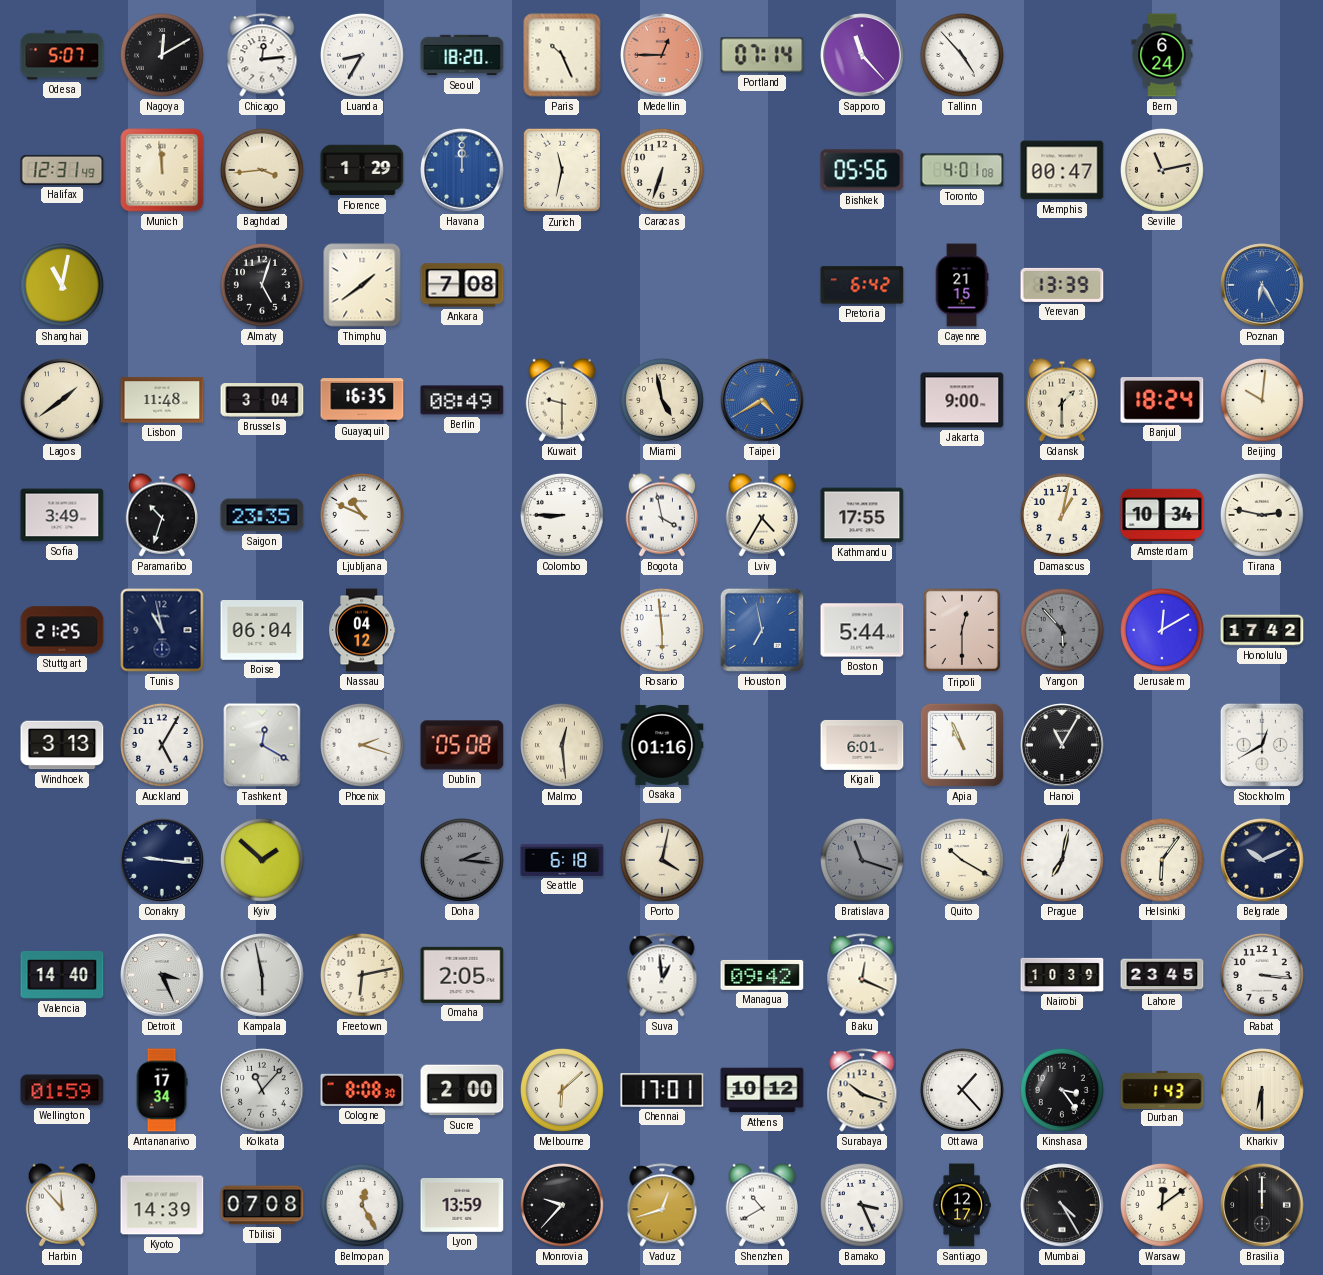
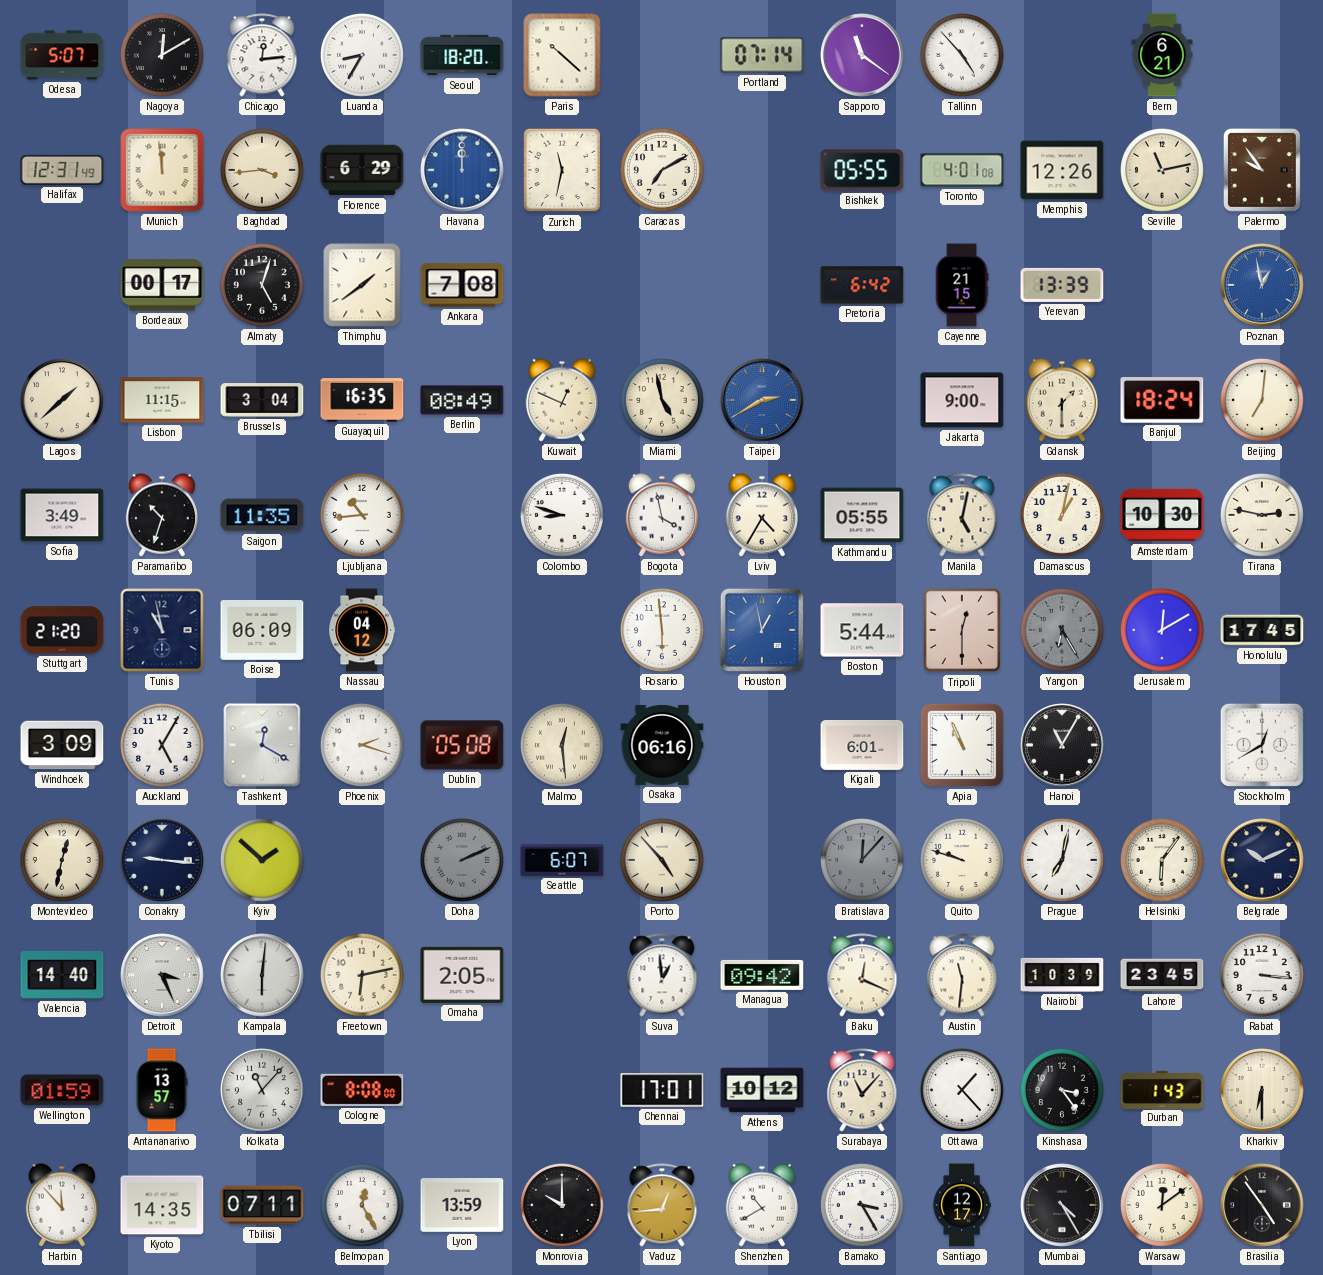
Paris: 10:26 -> 10:22 (562, 55)
Medellin: 12:45 -> none (662, 55)
Sapporo: 11:23 -> 11:21 (862, 55)
Bern: 6:24 -> 6:21 (1162, 55)
Florence: 1:29 -> 6:29 (362, 170)
Caracas: 6:33 -> 7:10 (662, 170)
Bishkek: 05:56 -> 05:55 (862, 170)
Memphis: 00:47 -> 12:26 (1062, 170)
Palermo: none -> 9:54 (1262, 170)
Shanghai: 11:02 -> none (62, 285)
Bordeaux: none -> 00:17 (162, 285)
Poznan: 6:25 -> 12:58 (1262, 285)
Lagos: 1:39 -> 1:38 (62, 400)
Lisbon: 11:48 -> 11:15 (162, 400)
Kuwait: 9:30 -> 12:49 (561, 400)
Taipei: 4:40 -> 2:40 (762, 400)
Beijing: 10:01 -> 7:01 (1262, 400)
Saigon: 23:35 -> 11:35 (262, 515)
Ljubljana: 10:49 -> 10:44 (362, 515)
Colombo: 8:45 -> 8:48 (562, 515)
Kathmandu: 17:55 -> 05:55 (862, 515)
Manila: none -> 5:02 (962, 515)
Amsterdam: 10:34 -> 10:30 (1162, 515)
Stuttgart: 21:25 -> 21:20 (62, 630)
Boise: 06:04 -> 06:09 (262, 631)
Houston: 6:58 -> 12:58 (762, 630)
Yangon: 5:53 -> 6:25 (1062, 630)
Honolulu: 17:42 -> 17:45 (1262, 630)
Windhoek: 3:13 -> 3:09 (62, 745)
Osaka: 01:16 -> 06:16 (662, 745)
Montevideo: none -> 12:32 (62, 860)
Doha: 2:16 -> 2:11 (462, 860)
Seattle: 6:18 -> 6:07 (562, 860)
Porto: 4:02 -> 4:53 (662, 860)
Bratislava: 11:18 -> 12:07 (862, 860)
Quito: 10:20 -> 9:48 (962, 860)
Kampala: 5:58 -> 6:01 (262, 975)
Austin: none -> 11:31 (962, 975)
Antananarivo: 17:34 -> 13:57 (162, 1090)
Cologne: 8:08:30 -> 8:08:00 (362, 1090)
Sucre: 2:00 -> none (462, 1090)
Melbourne: 6:08 -> none (562, 1090)
Surabaya: 10:18 -> 11:07 (862, 1090)
Kyoto: 14:39 -> 14:35 (162, 1205)
Tbilisi: 07:08 -> 07:11 (262, 1205)
Monrovia: 9:37 -> 10:00 (562, 1205)
Vaduz: 12:42 -> 12:44 (662, 1205)
Bamako: 3:26 -> 3:25 (862, 1205)
Brasilia: 12:00 -> 4:54 (1262, 1205)
